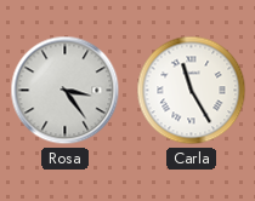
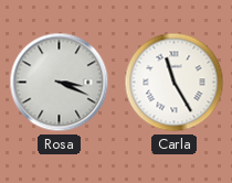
Rosa: 3:24 -> 3:19 (60, 83)
